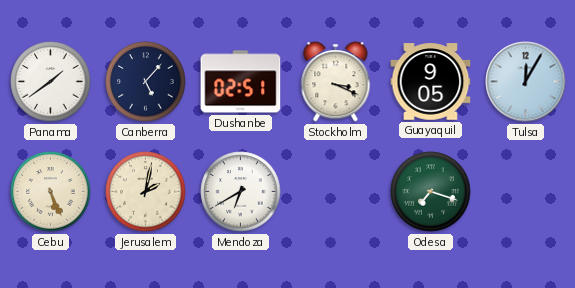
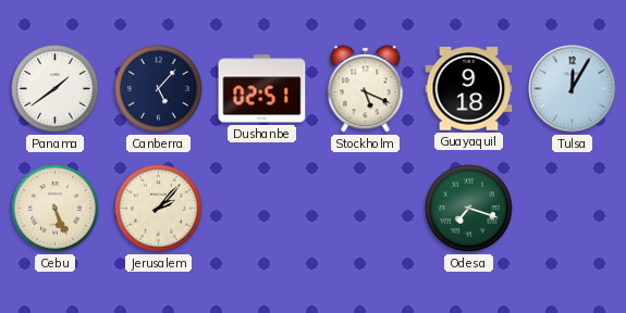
Stockholm: 3:19 -> 5:19 (366, 89)
Guayaquil: 9:05 -> 9:18 (469, 89)
Jerusalem: 2:02 -> 2:07 (159, 209)
Mendoza: 6:40 -> none (241, 192)
